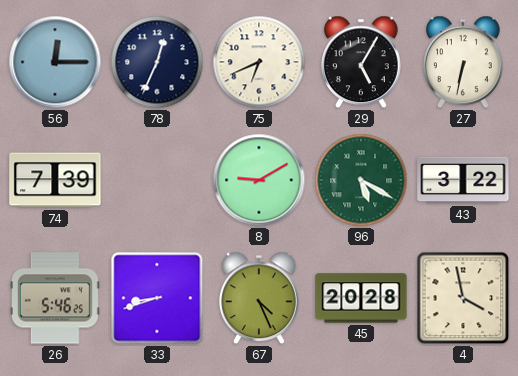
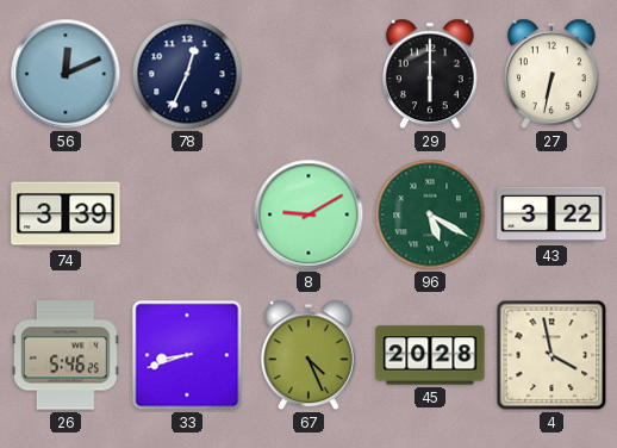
56: 12:15 -> 12:11 (66, 74)
75: 6:41 -> none (259, 62)
29: 5:05 -> 6:00 (430, 74)
74: 7:39 -> 3:39 (66, 214)
